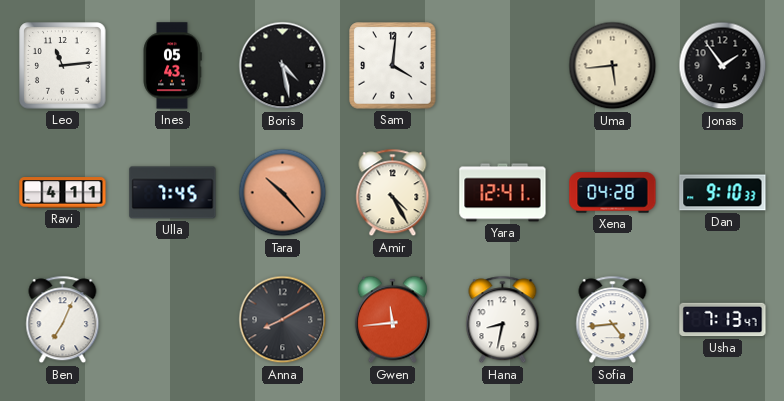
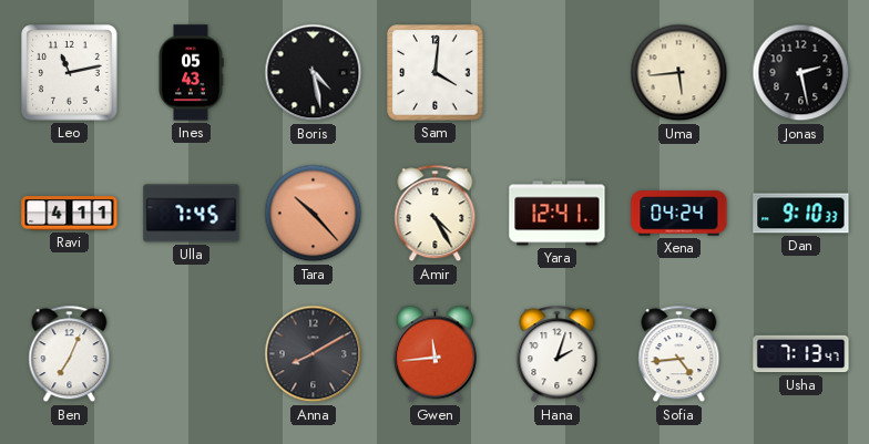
Leo: 11:14 -> 11:13 (70, 73)
Jonas: 1:54 -> 2:28 (801, 73)
Xena: 04:28 -> 04:24 (679, 214)
Hana: 8:32 -> 2:03 (558, 354)
